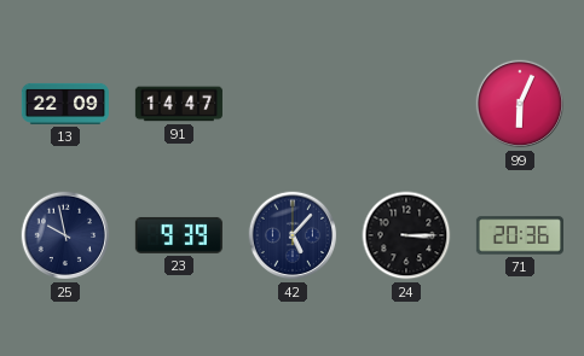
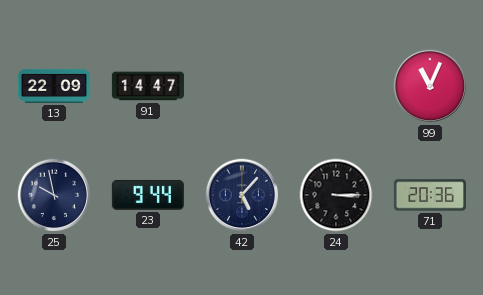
99: 6:04 -> 11:04 (430, 86)
23: 9:39 -> 9:44 (148, 195)
